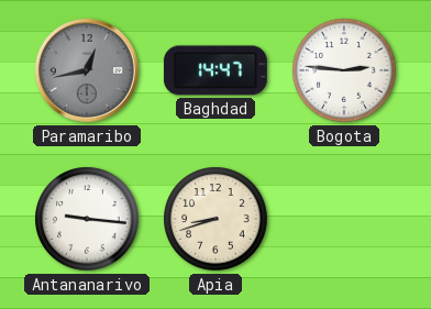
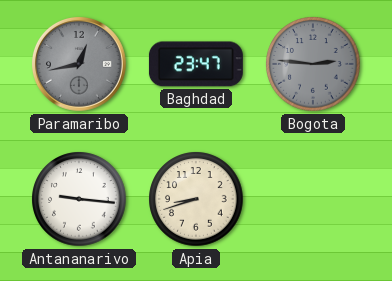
Baghdad: 14:47 -> 23:47 (196, 64)
Bogota dial: white -> grey (313, 64)
